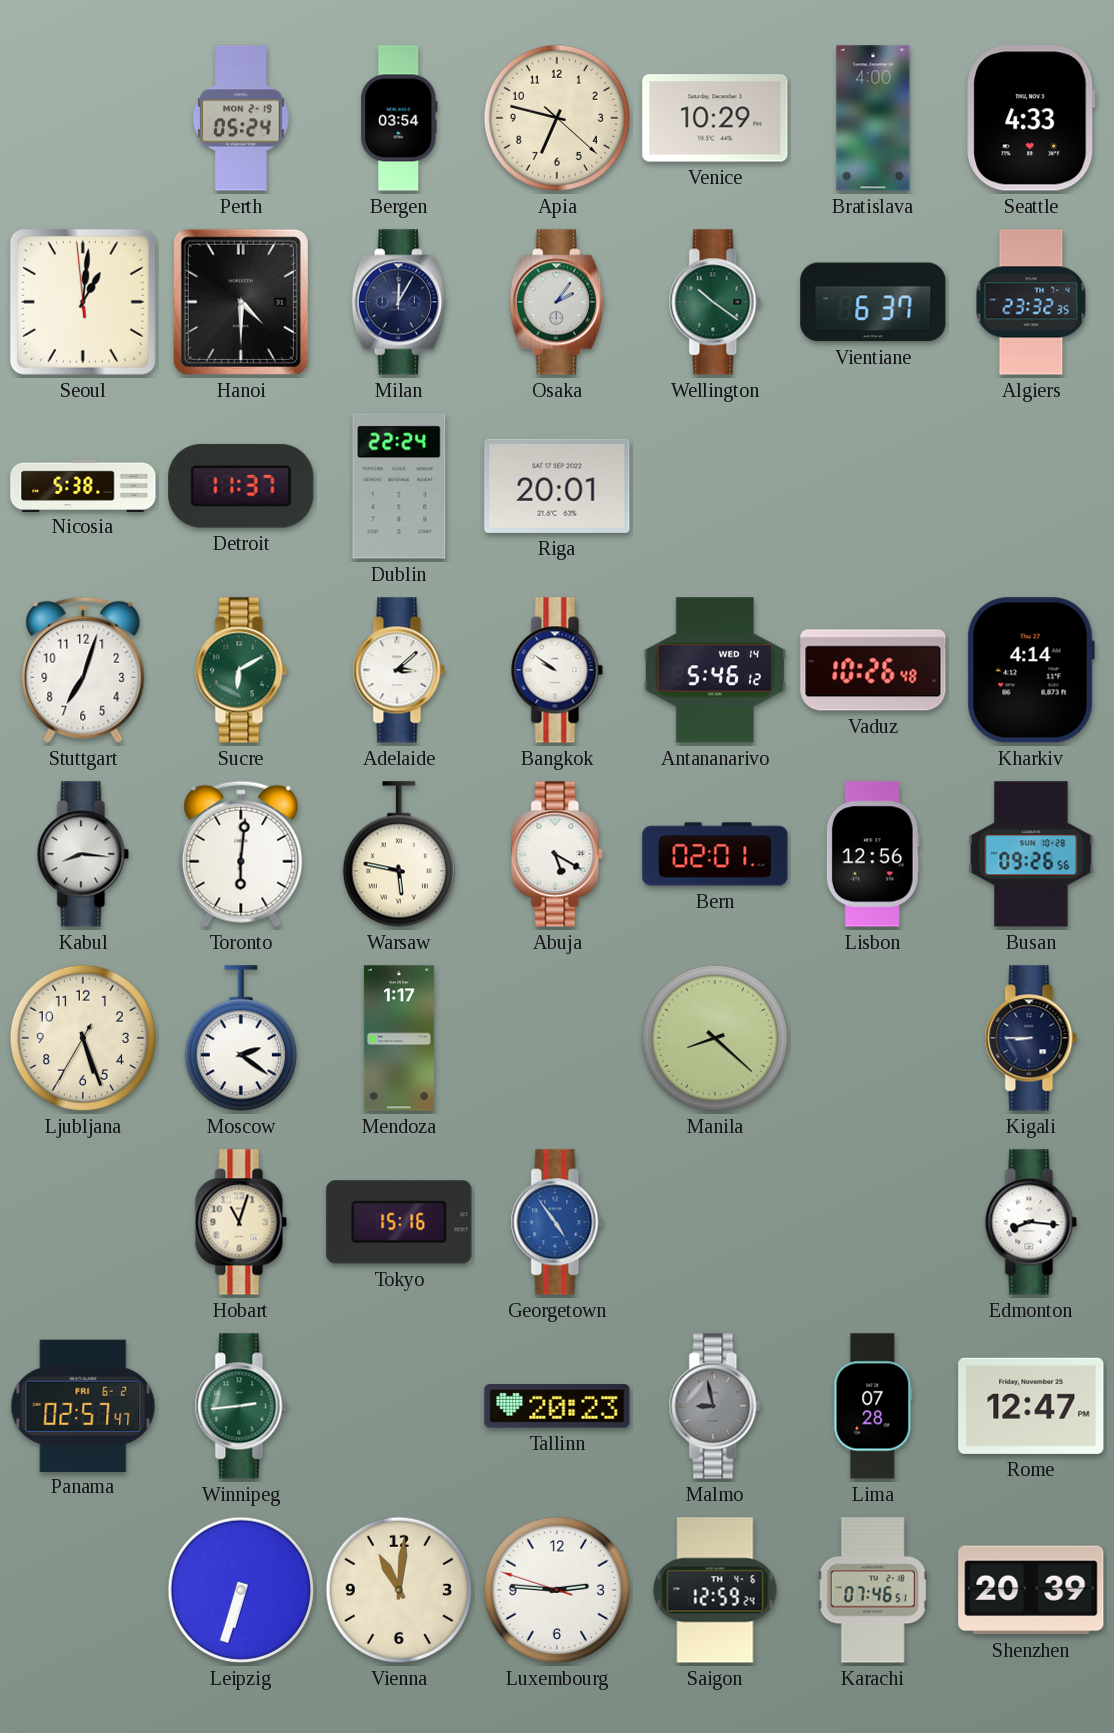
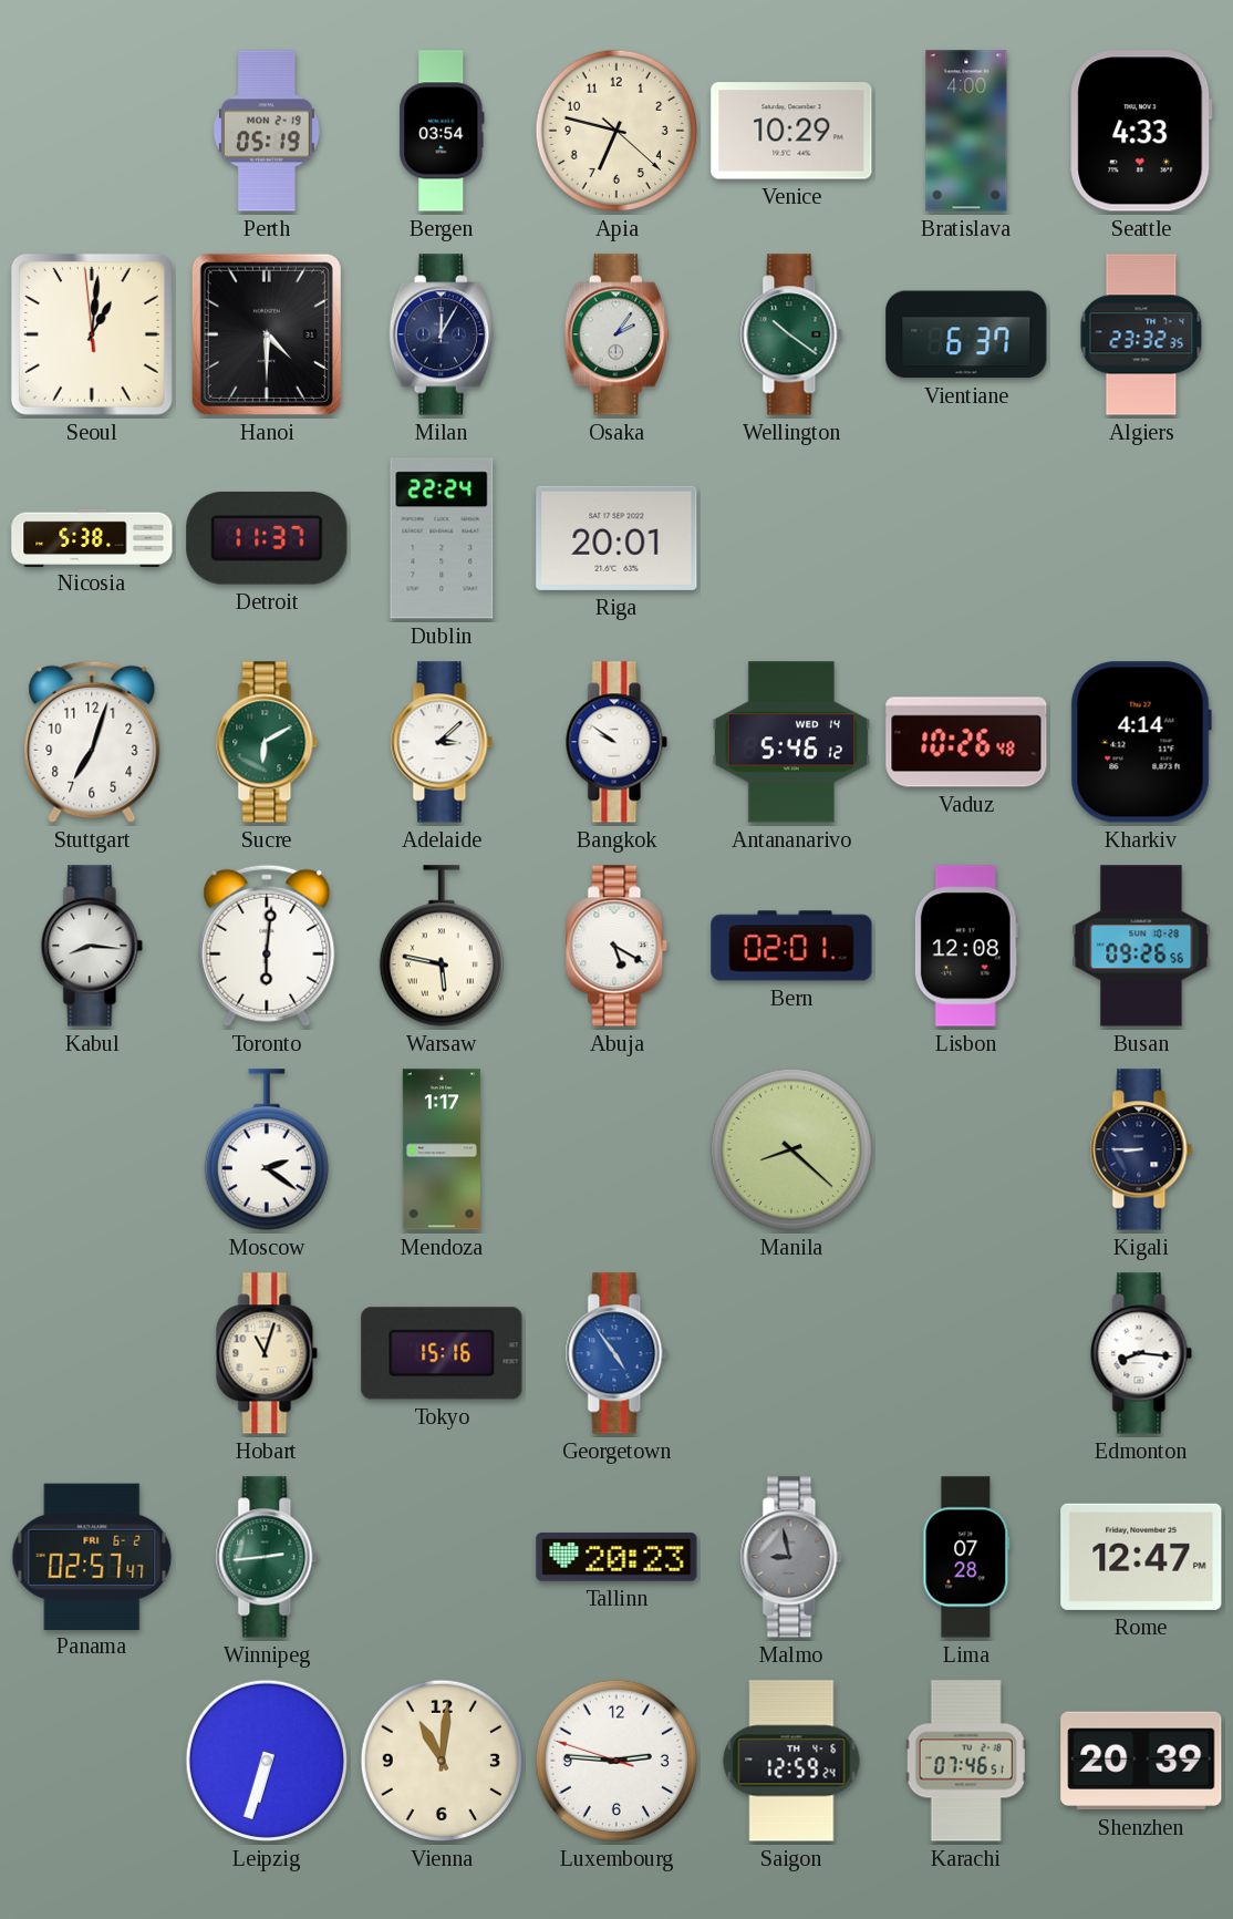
Perth: 05:24 -> 05:19 (267, 131)
Lisbon: 12:56 -> 12:08 (966, 946)
Ljubljana: 5:26 -> none (83, 1038)
